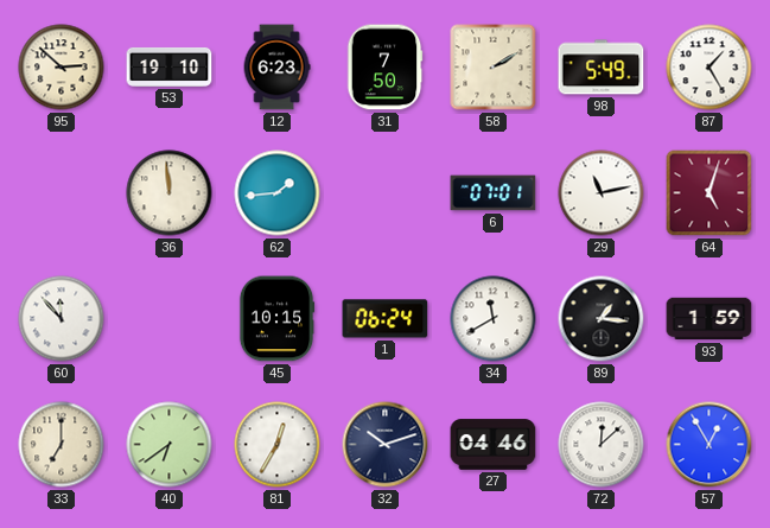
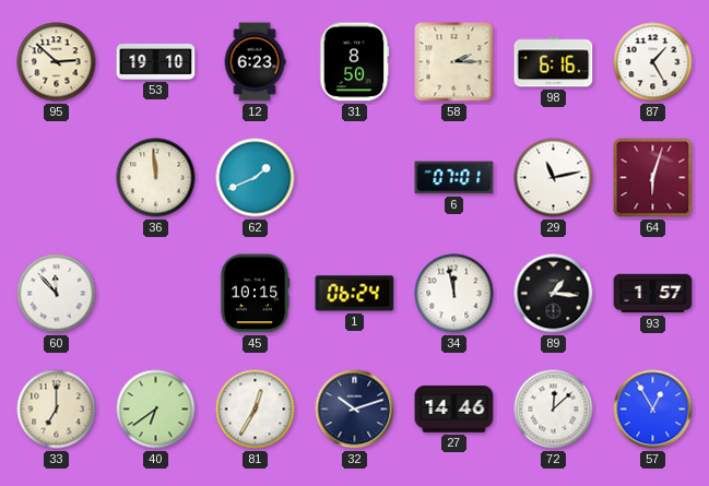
31: 7:50 -> 8:50 (354, 62)
58: 2:10 -> 2:15 (454, 62)
98: 5:49 -> 6:16 (554, 62)
62: 1:44 -> 1:41 (256, 178)
64: 5:03 -> 6:03 (653, 178)
34: 11:40 -> 11:58 (454, 294)
93: 1:59 -> 1:57 (653, 294)
27: 04:46 -> 14:46 (454, 410)
